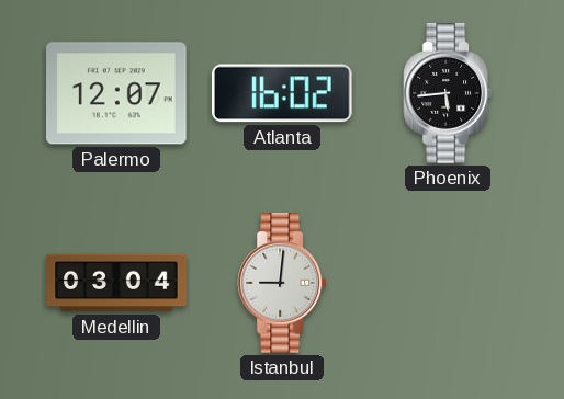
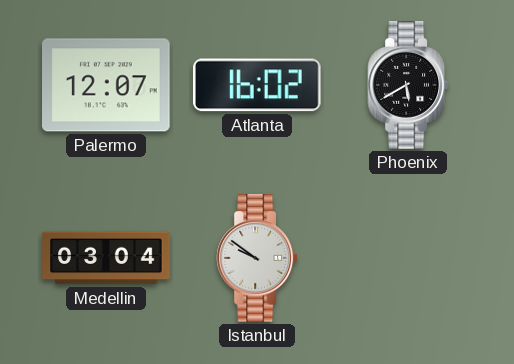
Phoenix: 5:44 -> 5:40 (408, 85)
Istanbul: 9:01 -> 9:51 (257, 258)
